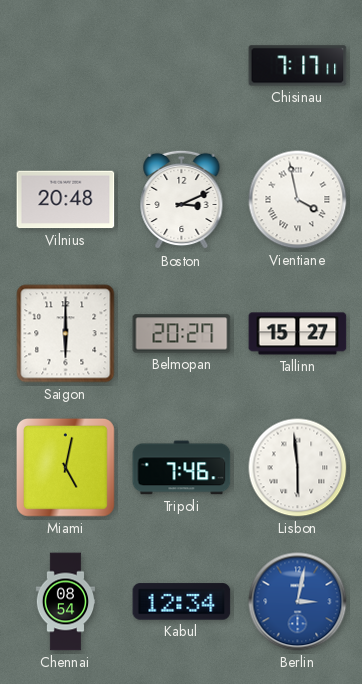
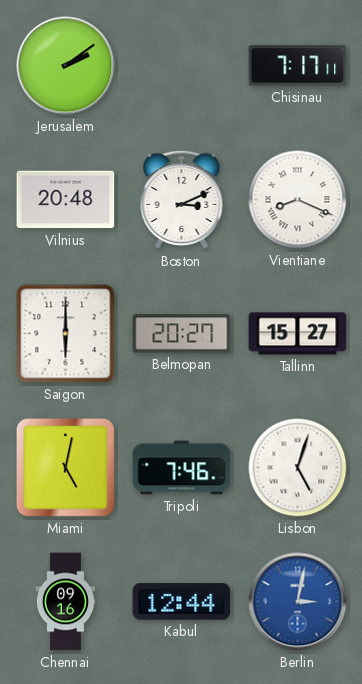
Jerusalem: none -> 2:09 (66, 66)
Vientiane: 3:58 -> 8:19 (298, 200)
Lisbon: 5:59 -> 5:03 (298, 468)
Chennai: 08:54 -> 09:16 (66, 602)
Kabul: 12:34 -> 12:44 (182, 602)
